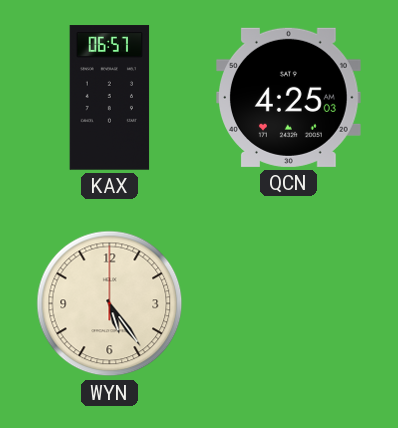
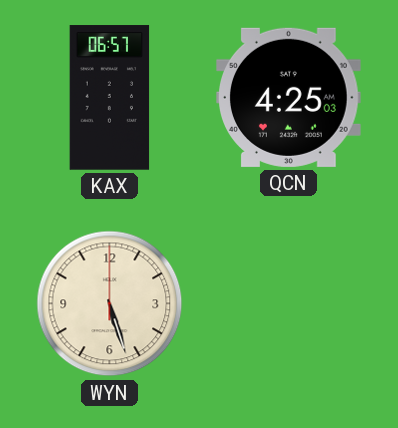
WYN: 5:24 -> 5:27 (110, 304)
